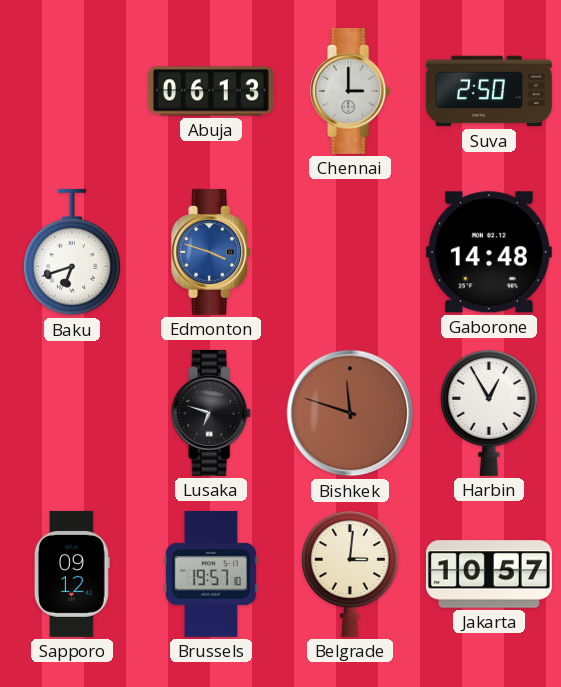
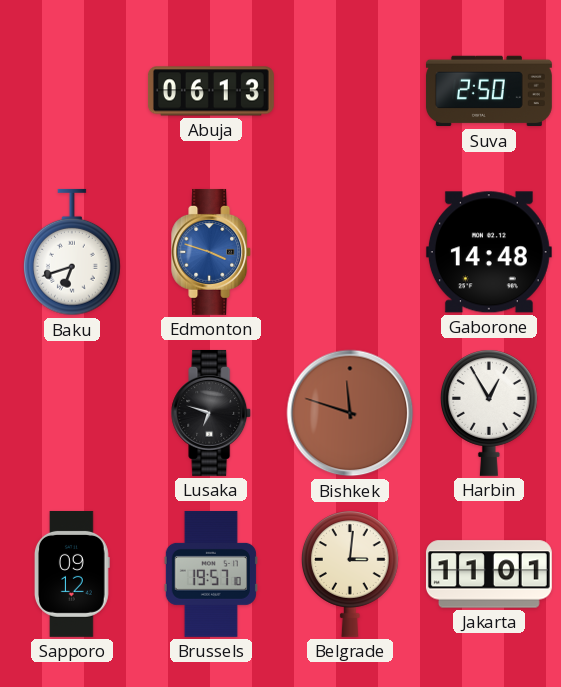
Chennai: 3:00 -> none (351, 91)
Jakarta: 10:57 -> 11:01 (489, 574)
